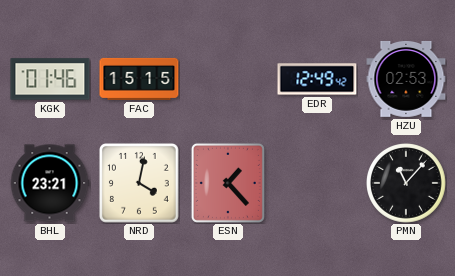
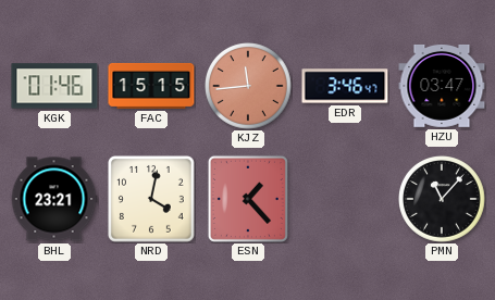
KJZ: none -> 11:44 (249, 87)
EDR: 12:49 -> 3:46 (345, 86)
HZU: 02:53 -> 03:47 (442, 86)
